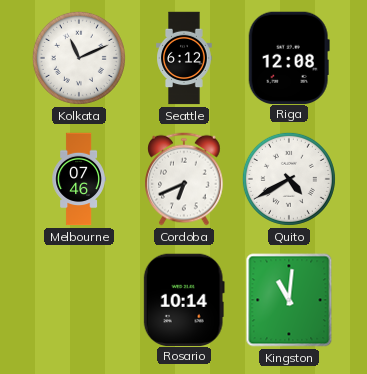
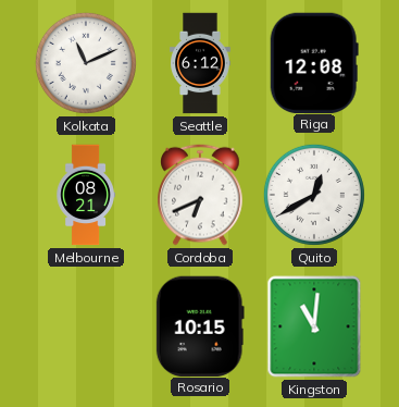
Melbourne: 07:46 -> 08:21 (86, 195)
Quito: 4:40 -> 12:40 (314, 195)
Rosario: 10:14 -> 10:15 (200, 325)
